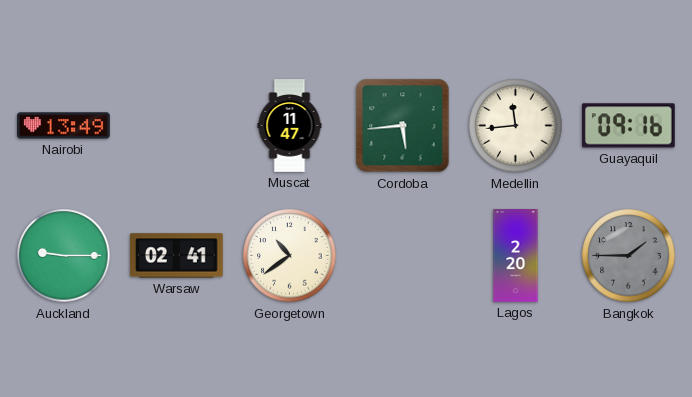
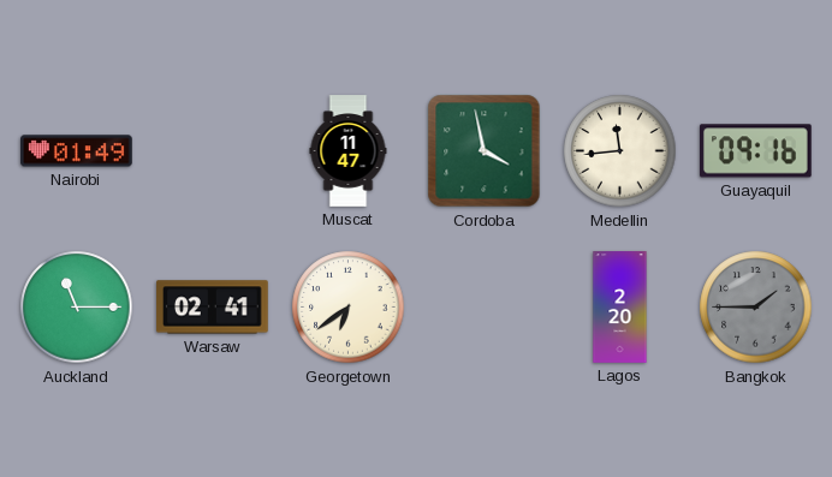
Nairobi: 13:49 -> 01:49 (77, 151)
Cordoba: 5:44 -> 3:58 (485, 151)
Auckland: 9:15 -> 11:15 (77, 308)
Georgetown: 10:39 -> 6:39 (349, 308)
